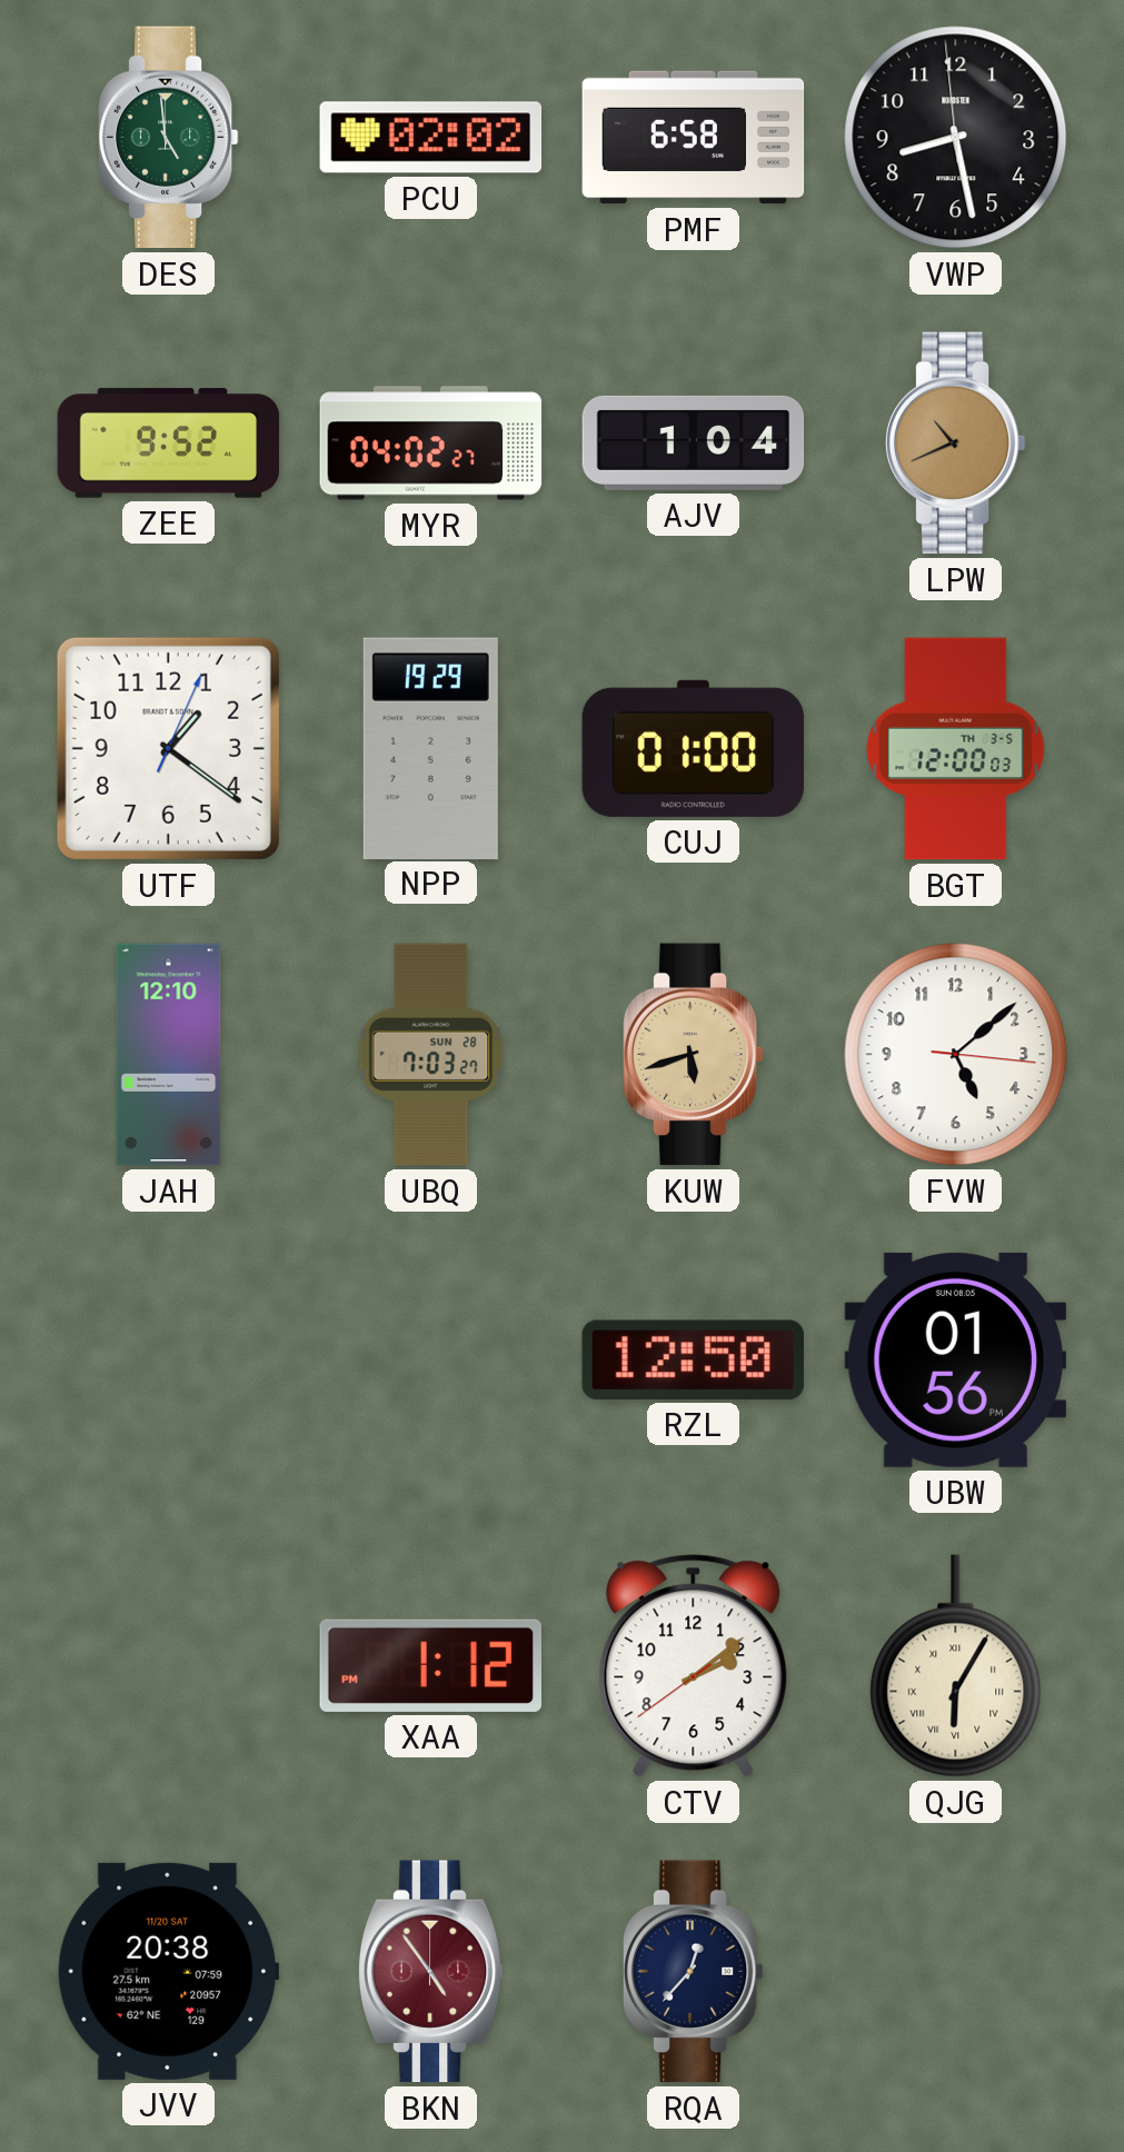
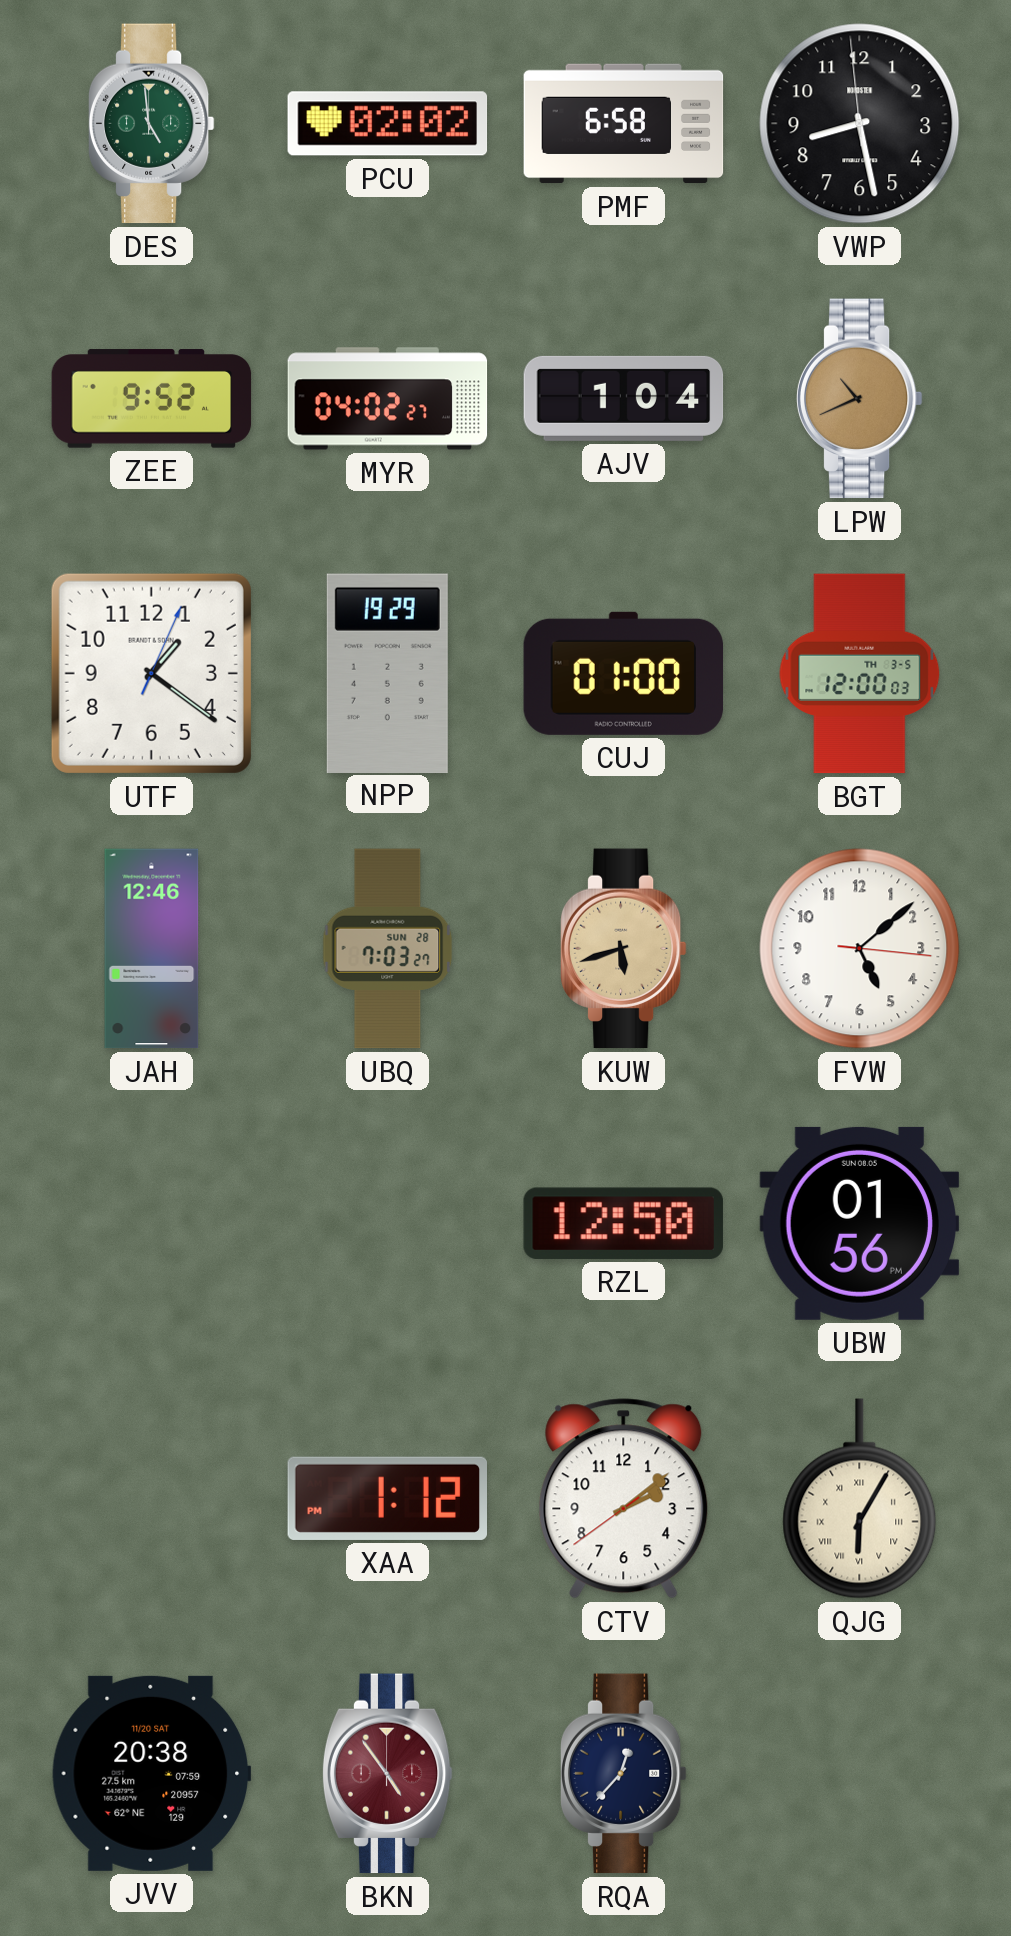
JAH: 12:10 -> 12:46 (152, 949)
